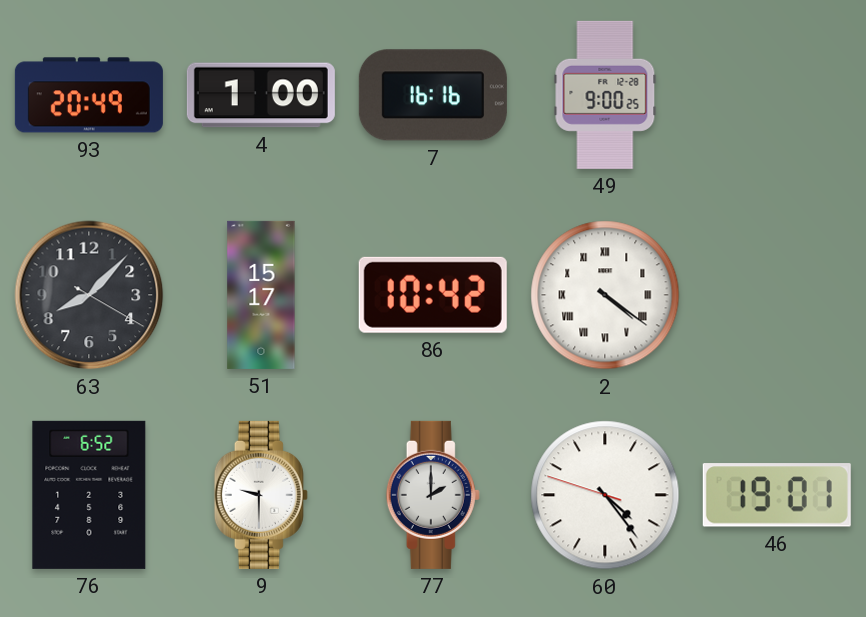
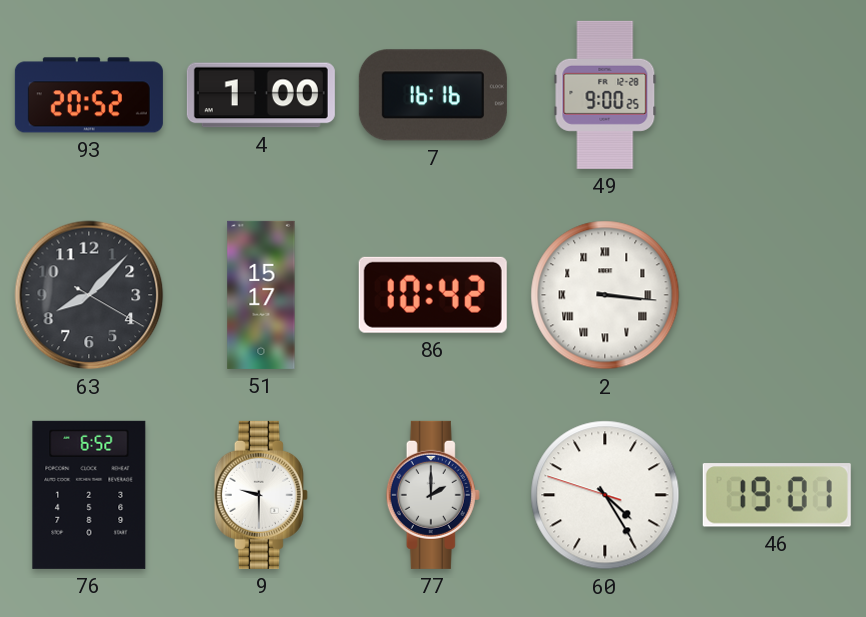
93: 20:49 -> 20:52 (89, 95)
2: 4:21 -> 3:16 (605, 295)
60: 4:23 -> 4:24 (605, 495)
